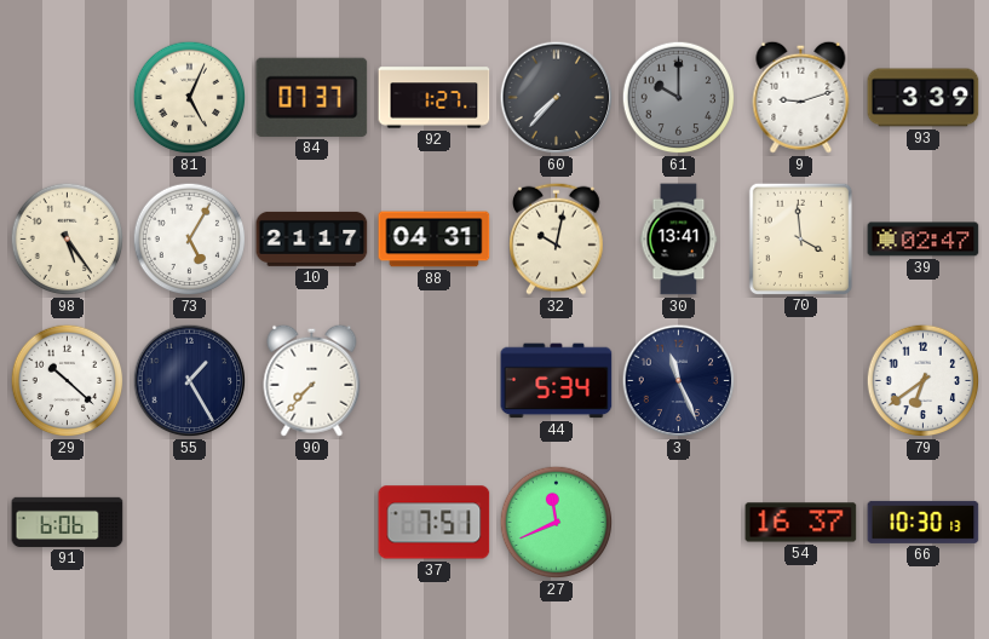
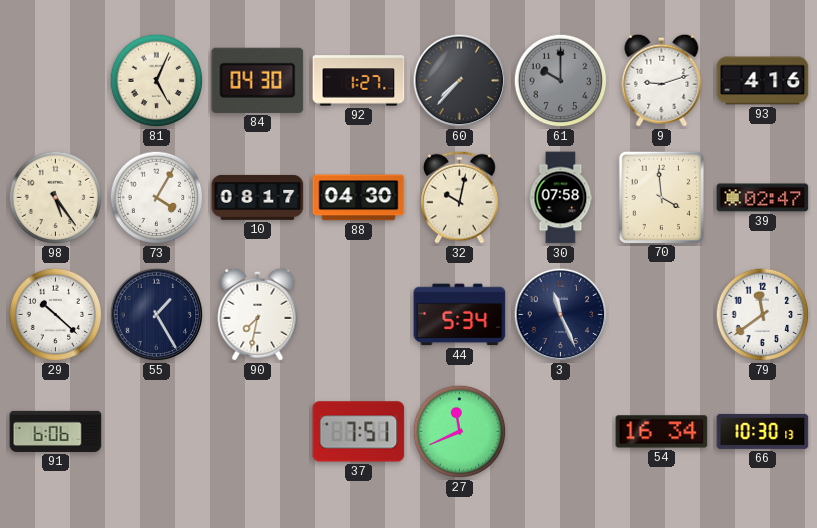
84: 07:37 -> 04:30 (258, 80)
93: 3:39 -> 4:16 (763, 81)
73: 5:05 -> 4:05 (157, 198)
10: 21:17 -> 08:17 (258, 197)
88: 04:31 -> 04:30 (359, 198)
30: 13:41 -> 07:58 (561, 198)
90: 7:37 -> 7:32 (258, 314)
79: 6:39 -> 11:39 (763, 315)
54: 16:37 -> 16:34 (662, 432)
